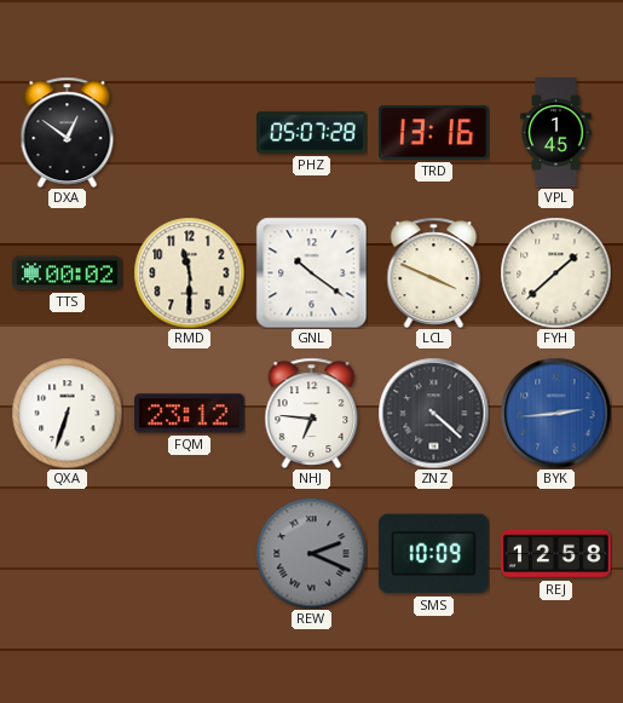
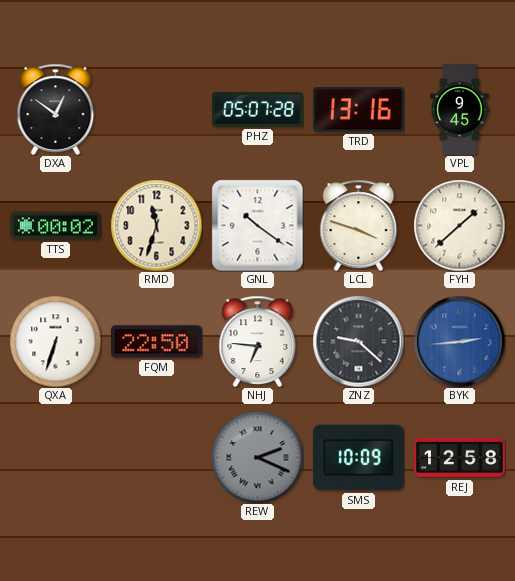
VPL: 1:45 -> 9:45 (460, 110)
RMD: 11:30 -> 11:33 (156, 225)
LCL: 3:49 -> 3:48 (359, 225)
FQM: 23:12 -> 22:50 (157, 342)
ZNZ: 4:22 -> 9:22 (358, 341)
